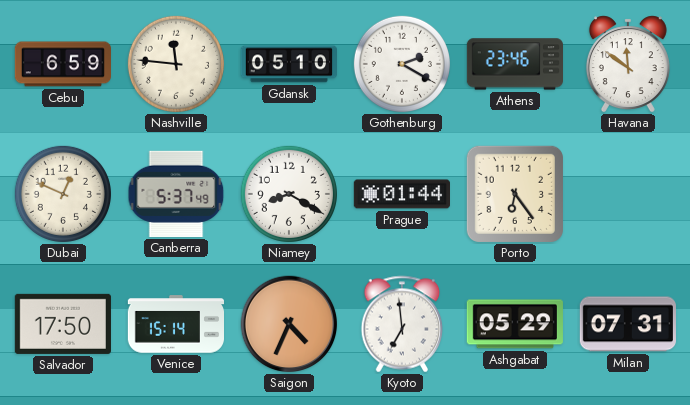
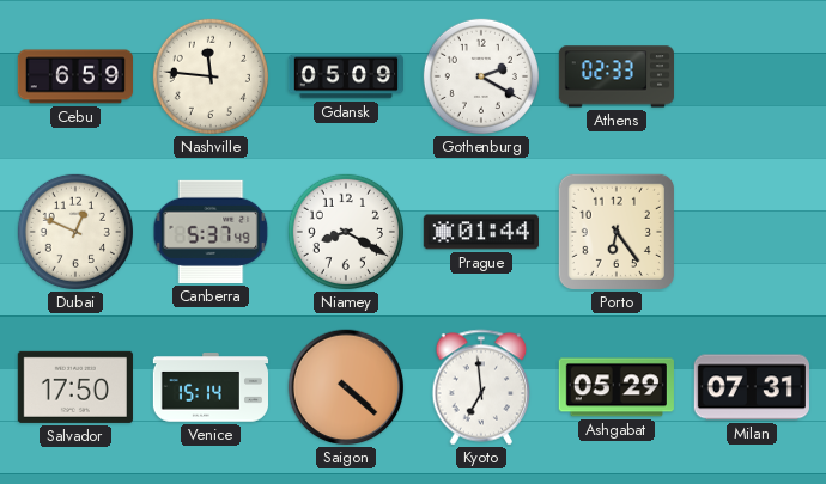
Gdansk: 05:10 -> 05:09 (345, 76)
Athens: 23:46 -> 02:33 (615, 76)
Havana: 11:51 -> none (628, 64)
Saigon: 4:34 -> 4:22 (346, 387)
